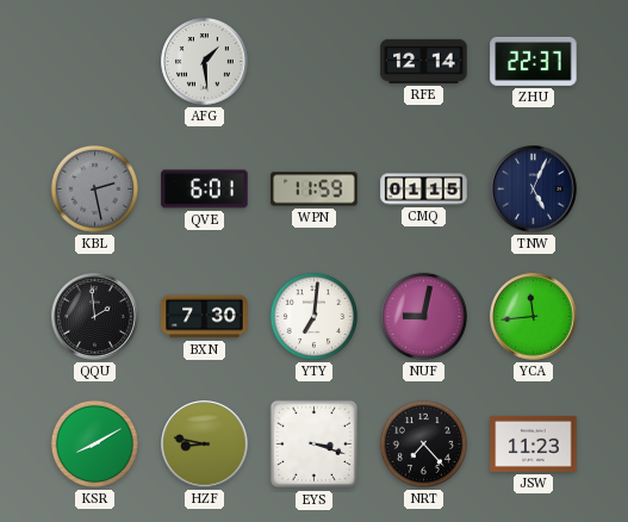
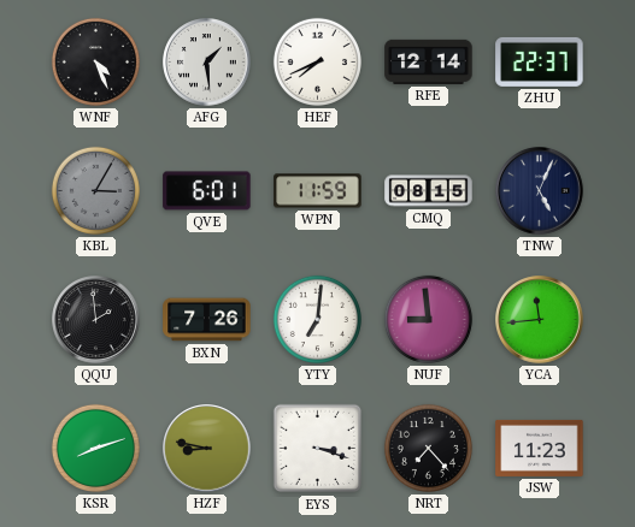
WNF: none -> 4:26 (95, 61)
HEF: none -> 7:41 (317, 61)
KBL: 2:28 -> 3:05 (95, 190)
CMQ: 01:15 -> 08:15 (429, 191)
BXN: 7:30 -> 7:26 (207, 320)
NUF: 9:02 -> 8:59 (428, 319)
KSR: 8:10 -> 8:12 (95, 448)
